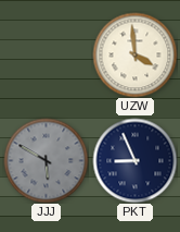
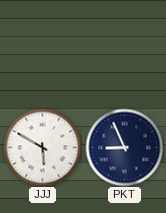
UZW: 3:59 -> none (134, 54)
JJJ dial: grey -> white (42, 147)
